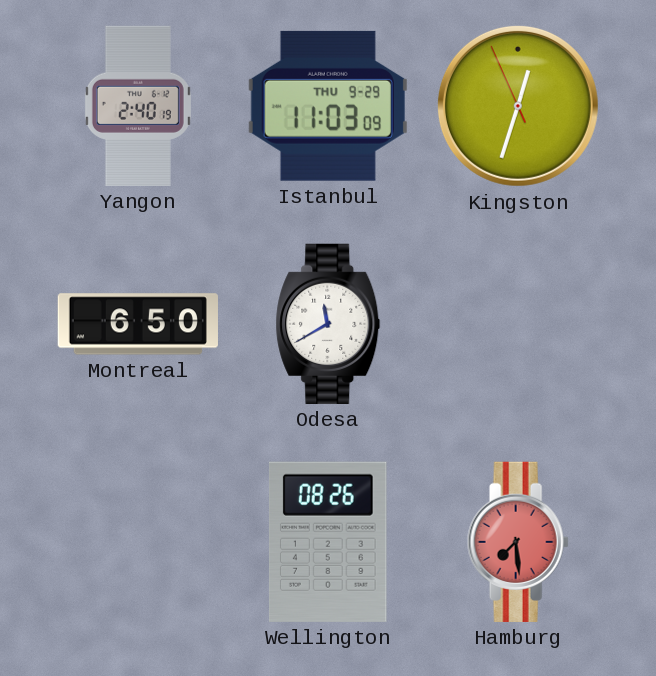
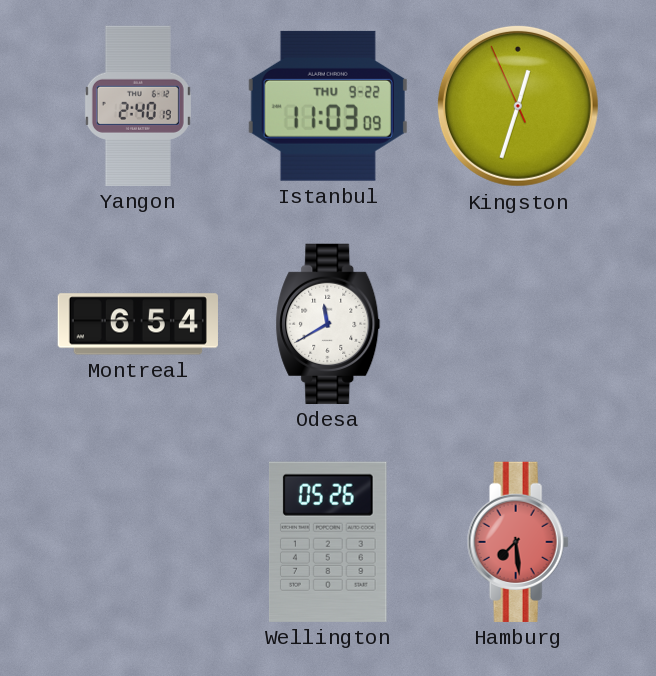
Istanbul date: THU 9-29 -> THU 9-22 (328, 106)
Montreal: 6:50 -> 6:54 (138, 324)
Wellington: 08:26 -> 05:26 (328, 542)
